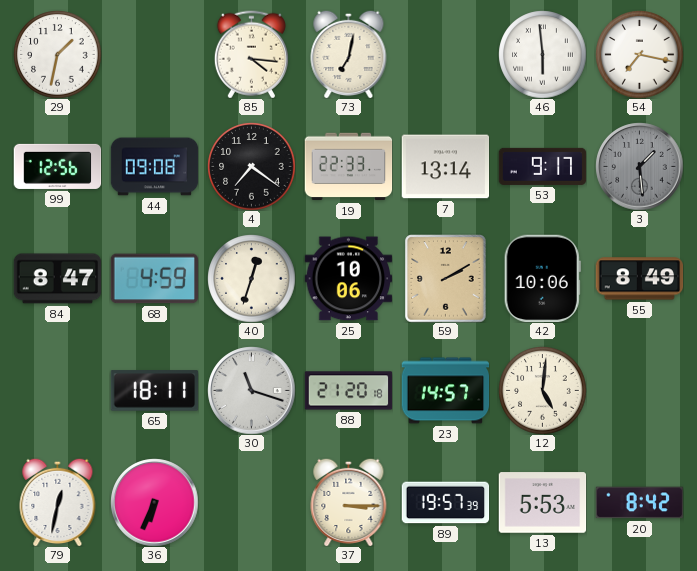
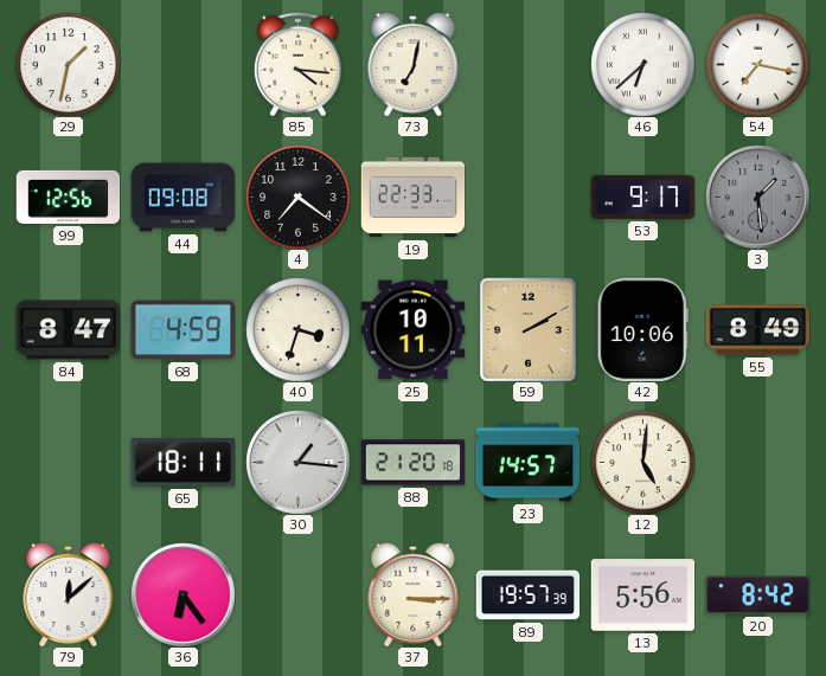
46: 5:59 -> 6:38 (642, 64)
7: 13:14 -> none (445, 167)
40: 12:33 -> 3:33 (297, 329)
25: 10:06 -> 10:11 (412, 330)
30: 11:18 -> 1:16 (297, 462)
79: 12:32 -> 12:08 (69, 594)
36: 6:34 -> 6:24 (183, 594)
13: 5:53 -> 5:56 (642, 595)
